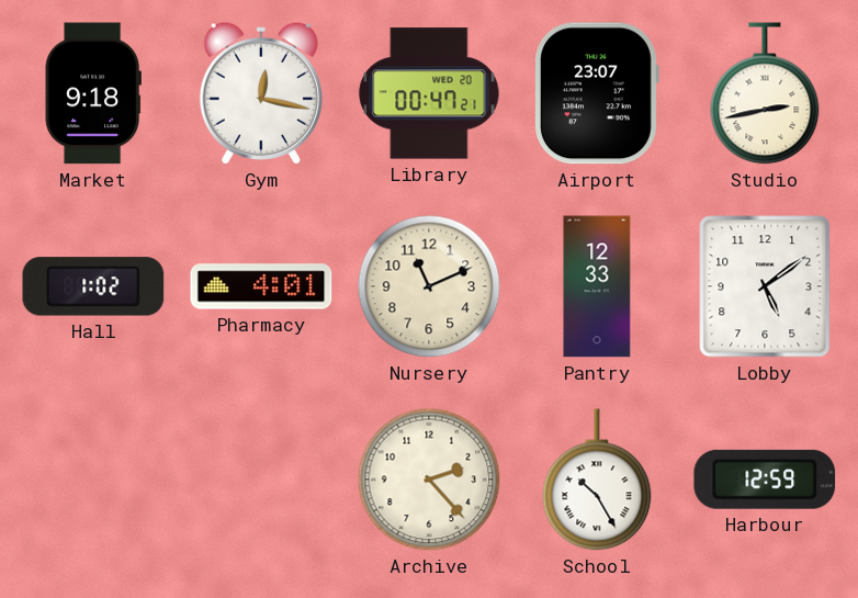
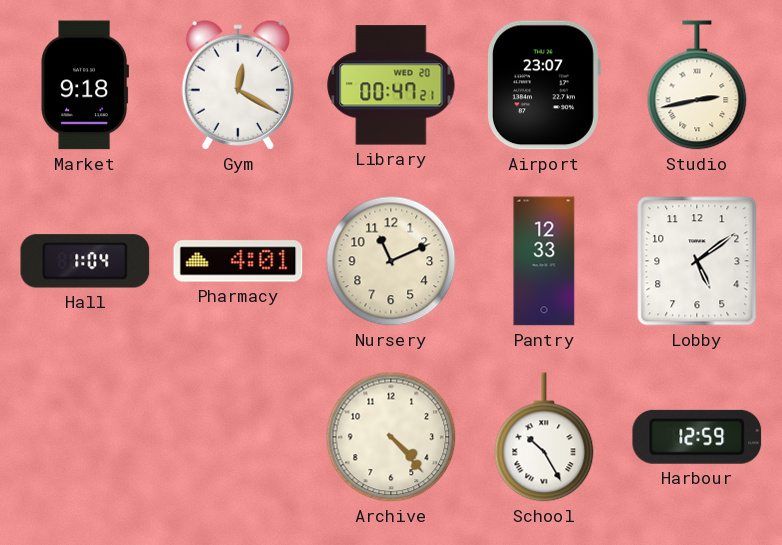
Gym: 12:17 -> 12:20 (237, 85)
Hall: 1:02 -> 1:04 (85, 261)
Archive: 2:23 -> 4:23 (391, 437)
